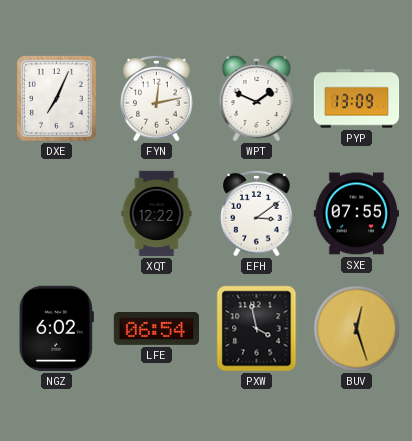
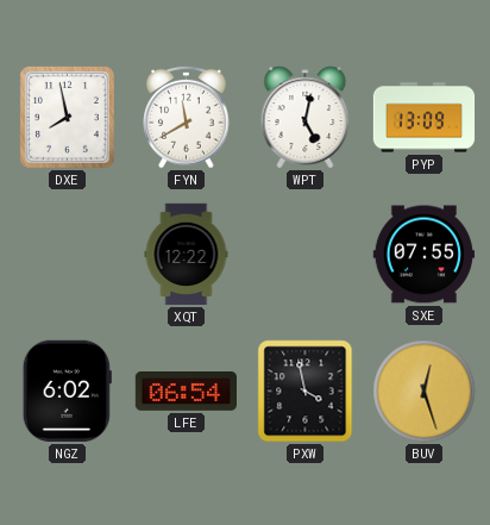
DXE: 7:04 -> 7:58 (67, 117)
FYN: 12:13 -> 11:40 (187, 117)
WPT: 1:49 -> 5:02 (306, 118)
EFH: 3:09 -> none (257, 213)
